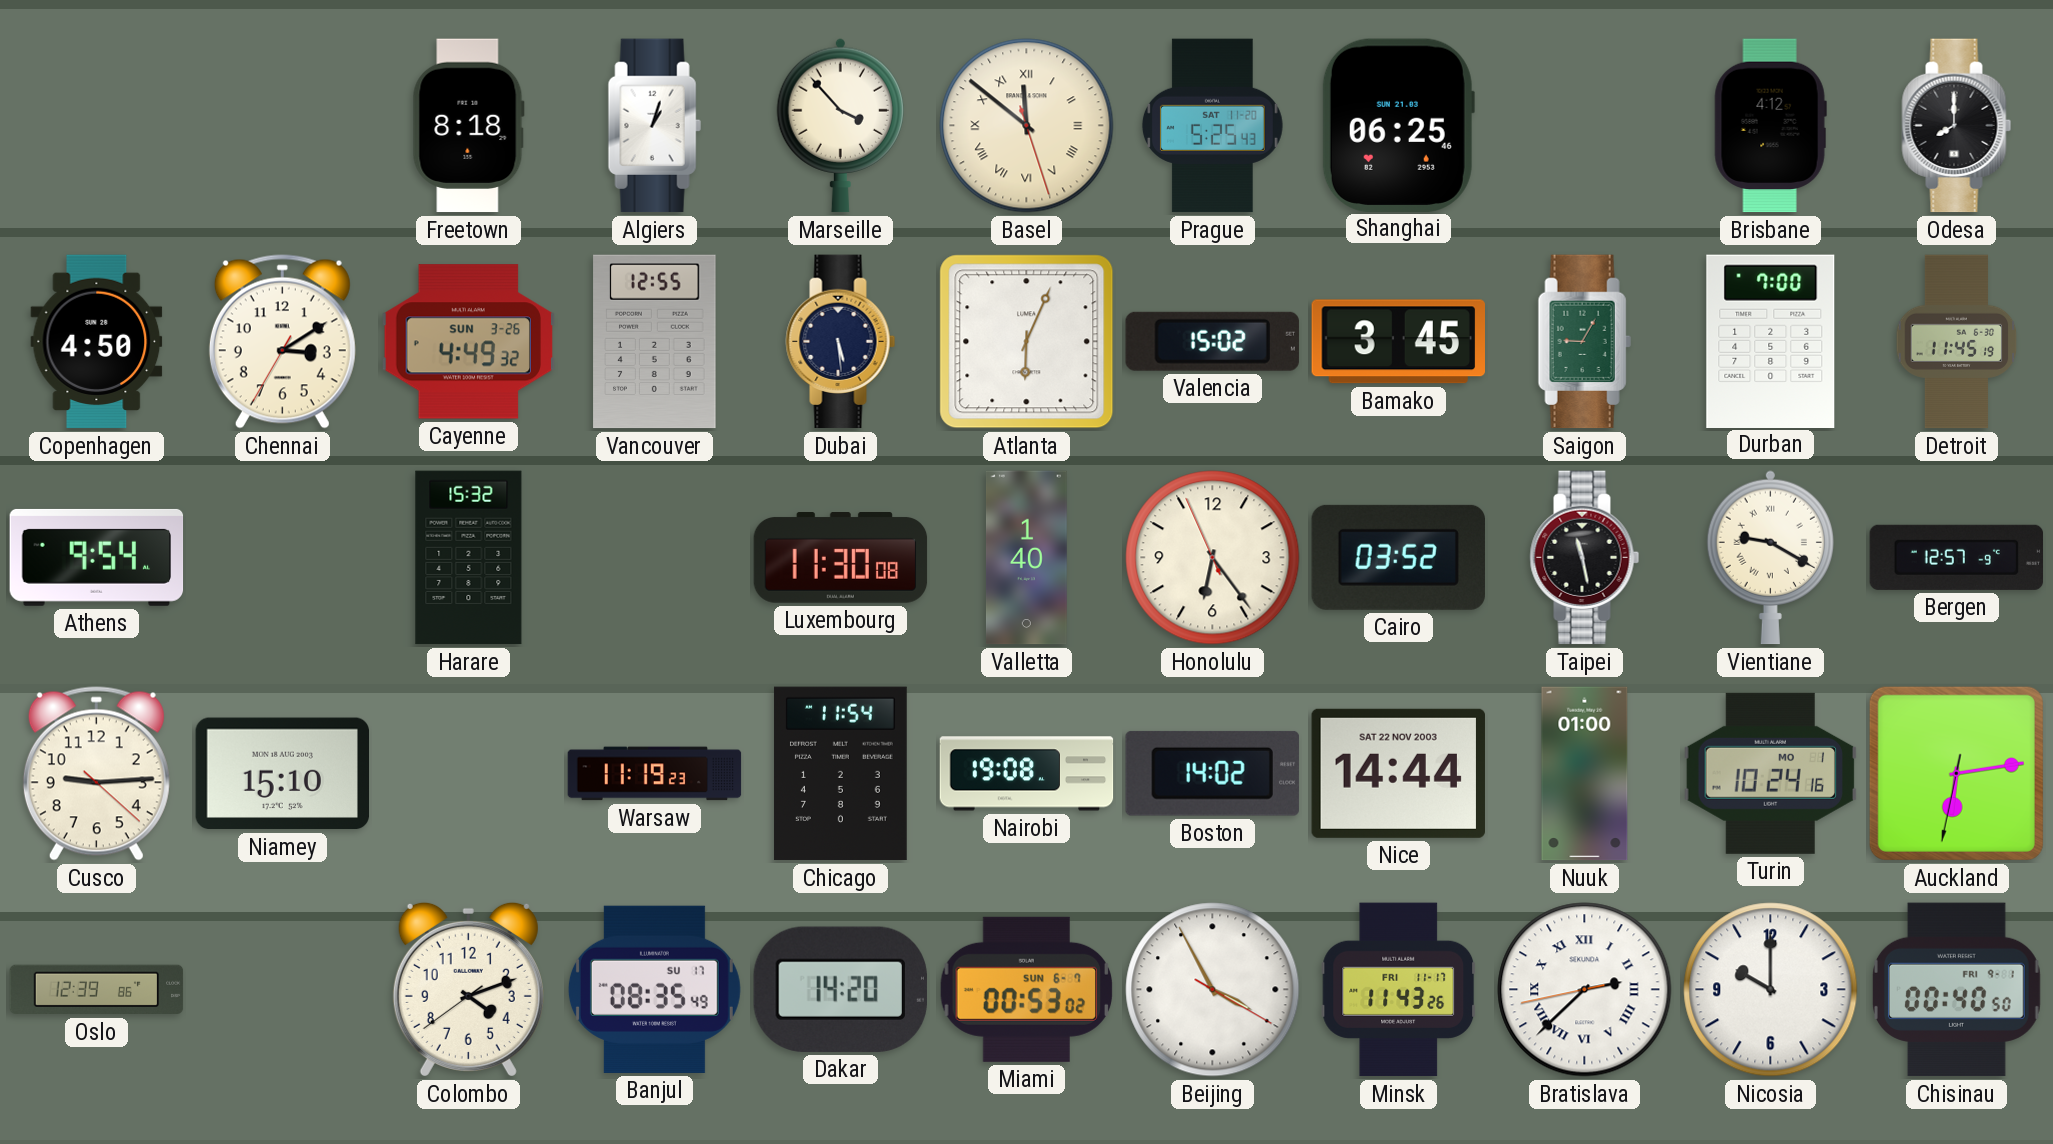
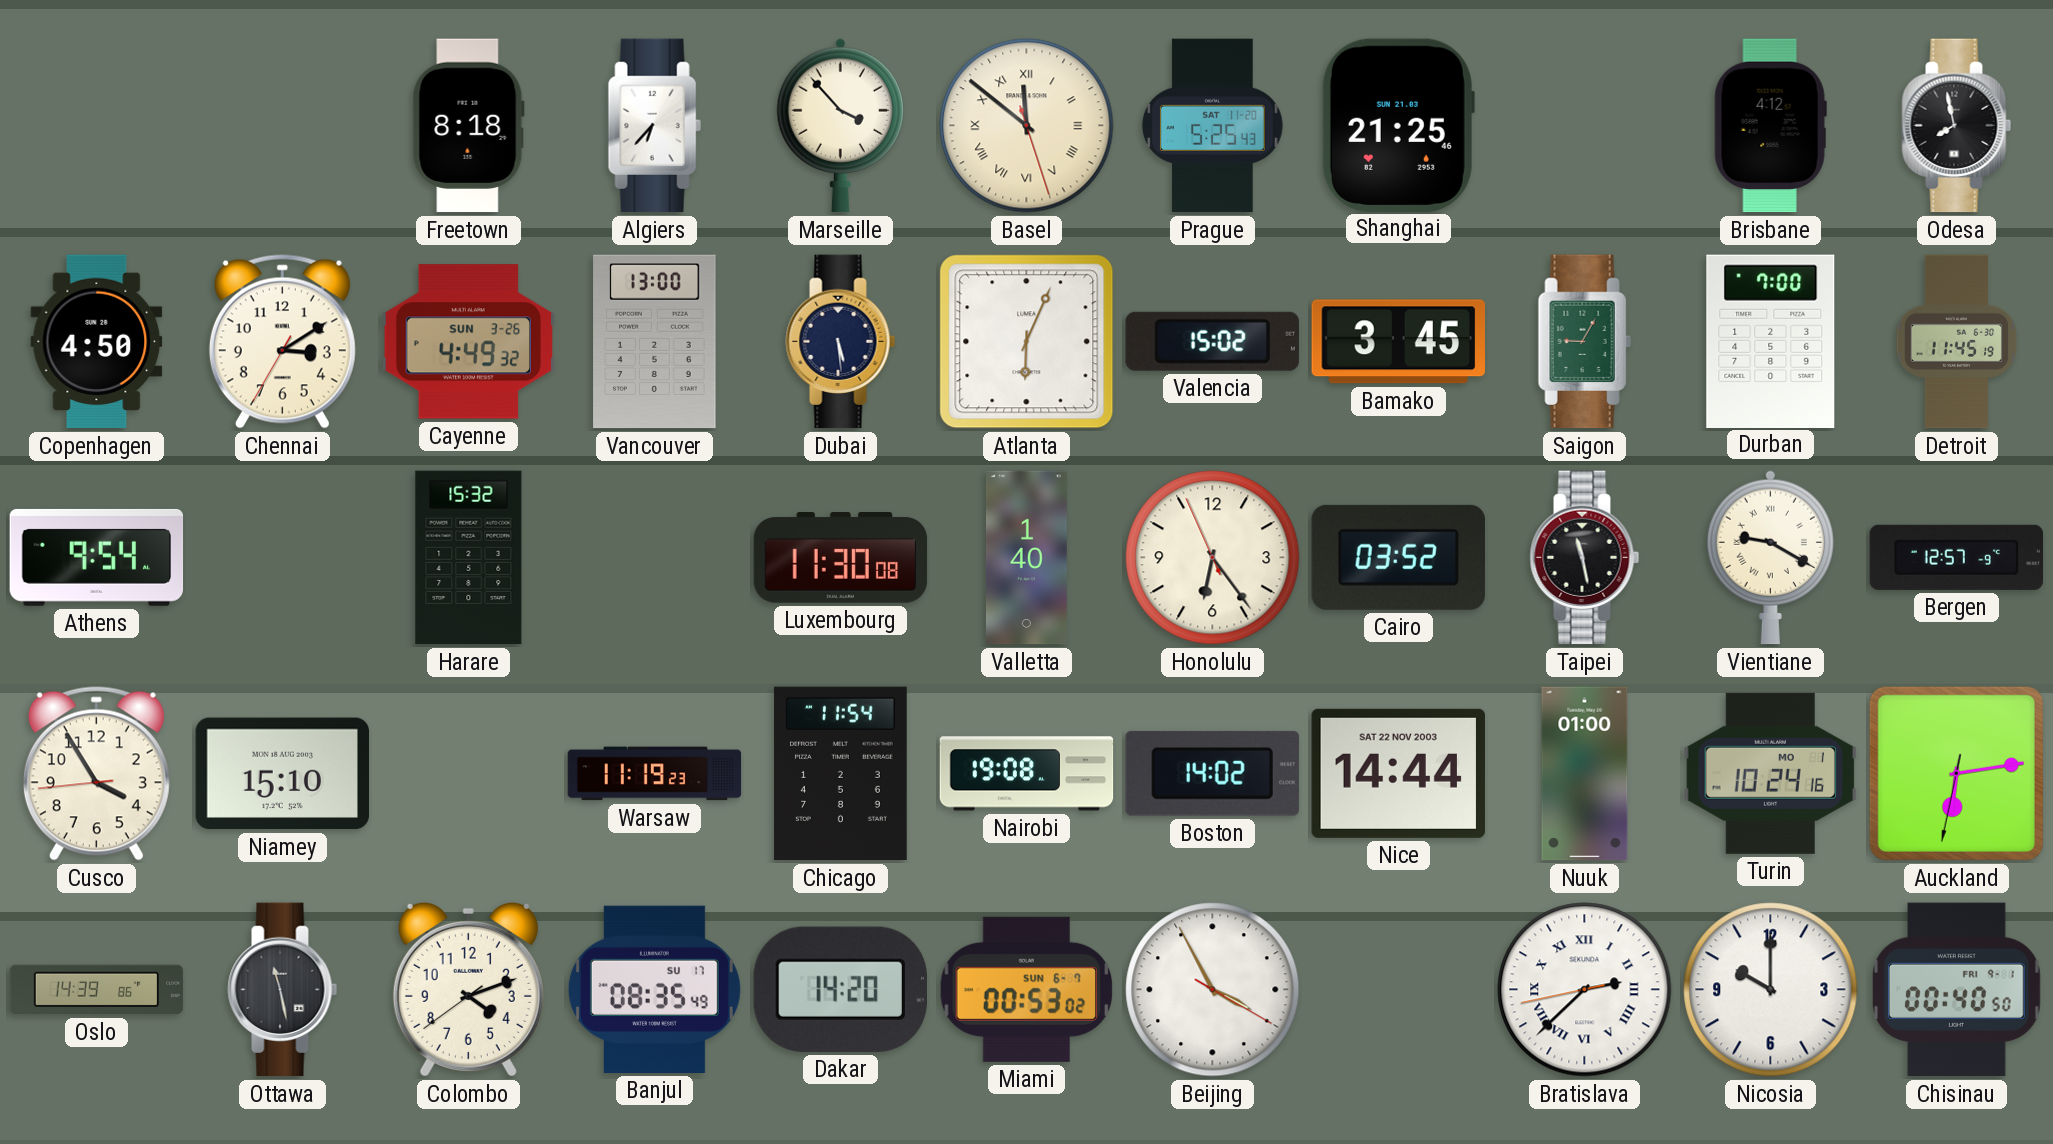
Algiers: 1:03 -> 6:37 (654, 126)
Shanghai: 06:25 -> 21:25 (1398, 125)
Odesa: 8:00 -> 7:58 (1957, 126)
Vancouver: 12:55 -> 13:00 (655, 342)
Cusco: 9:14 -> 3:54 (96, 774)
Oslo: 12:39 -> 14:39 (97, 990)
Ottawa: none -> 11:28 (283, 990)
Minsk: 11:43 -> none (1399, 990)
